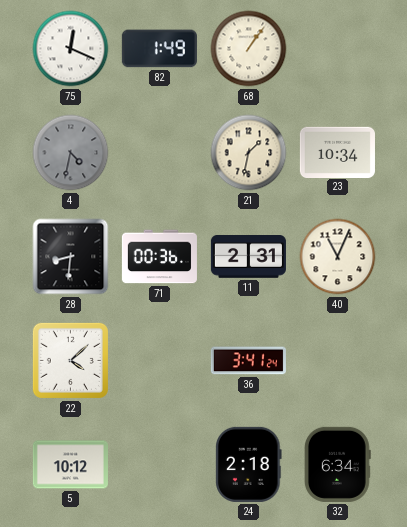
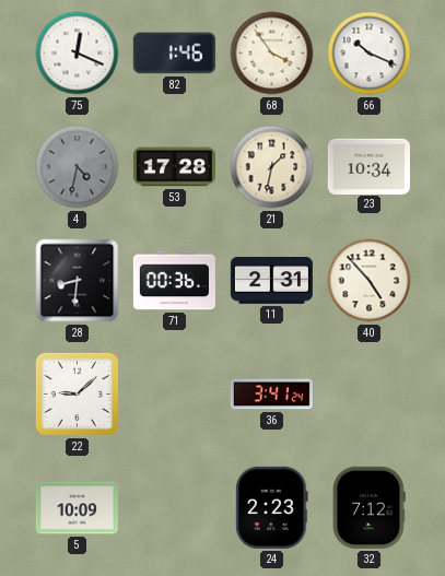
82: 1:49 -> 1:46 (174, 54)
68: 1:06 -> 3:54 (272, 54)
66: none -> 10:19 (370, 54)
53: none -> 17:28 (174, 167)
40: 11:04 -> 4:53 (370, 281)
22: 4:08 -> 9:08 (77, 393)
5: 10:12 -> 10:09 (77, 508)
24: 2:18 -> 2:23 (272, 507)
32: 6:34 -> 7:12 (368, 507)
